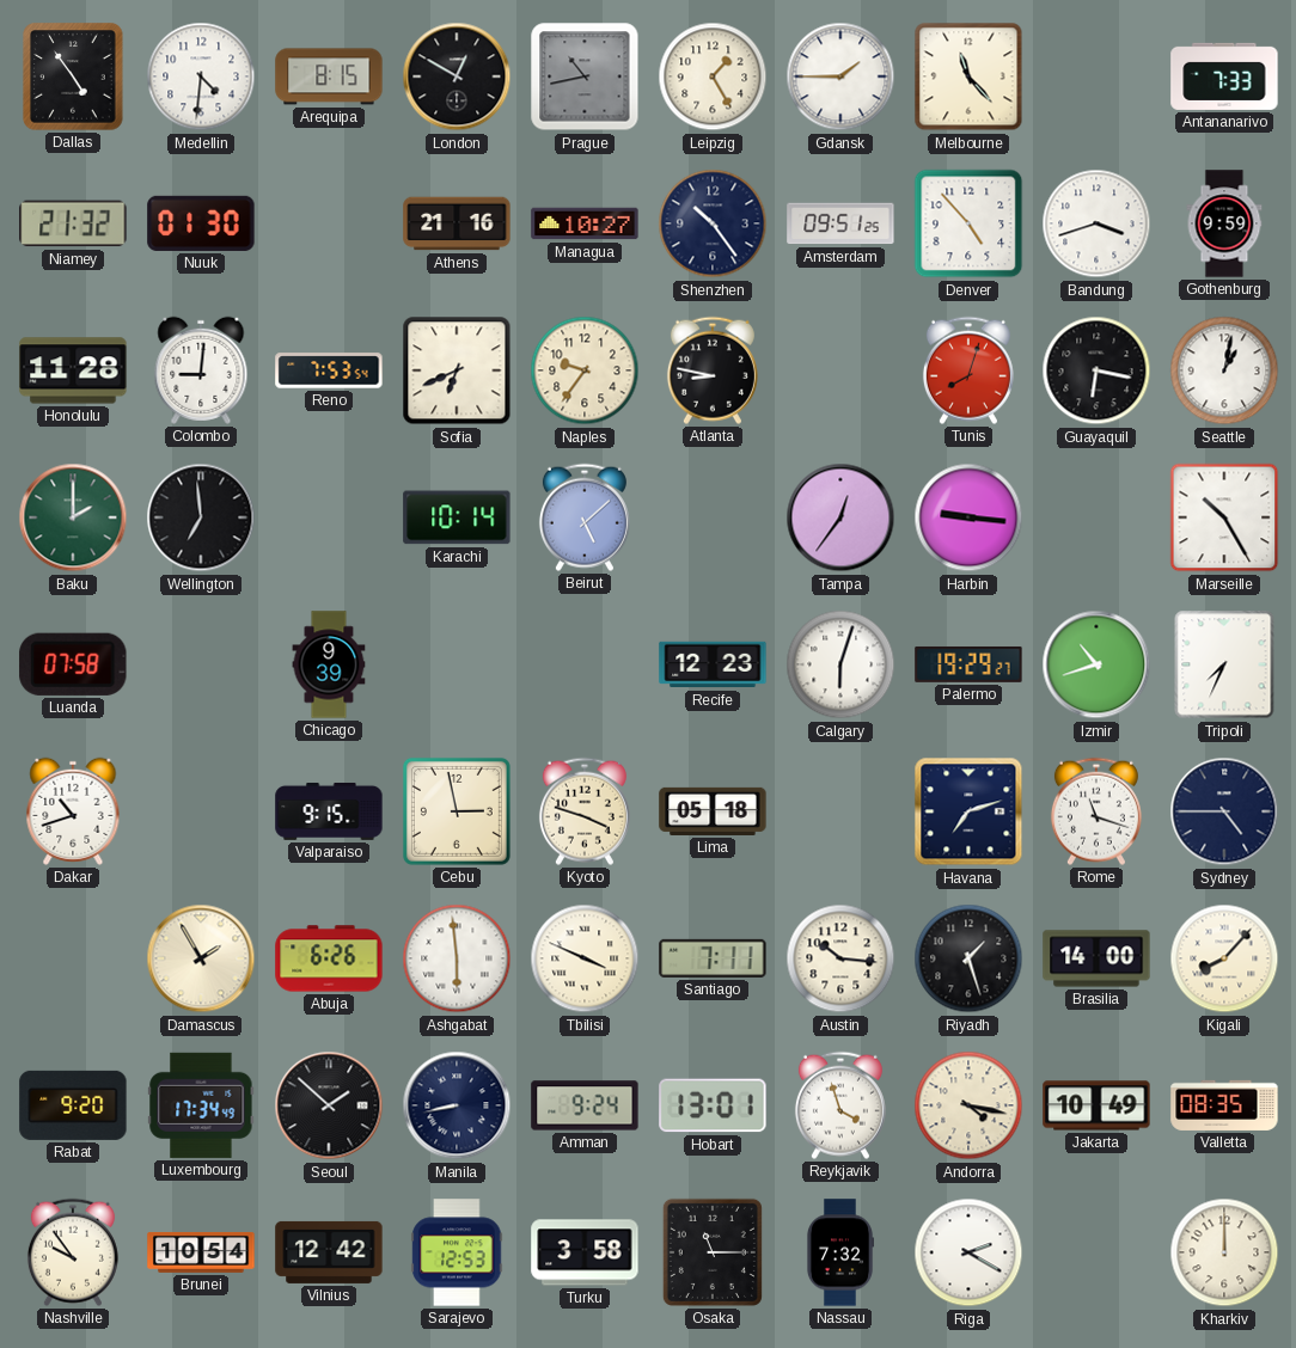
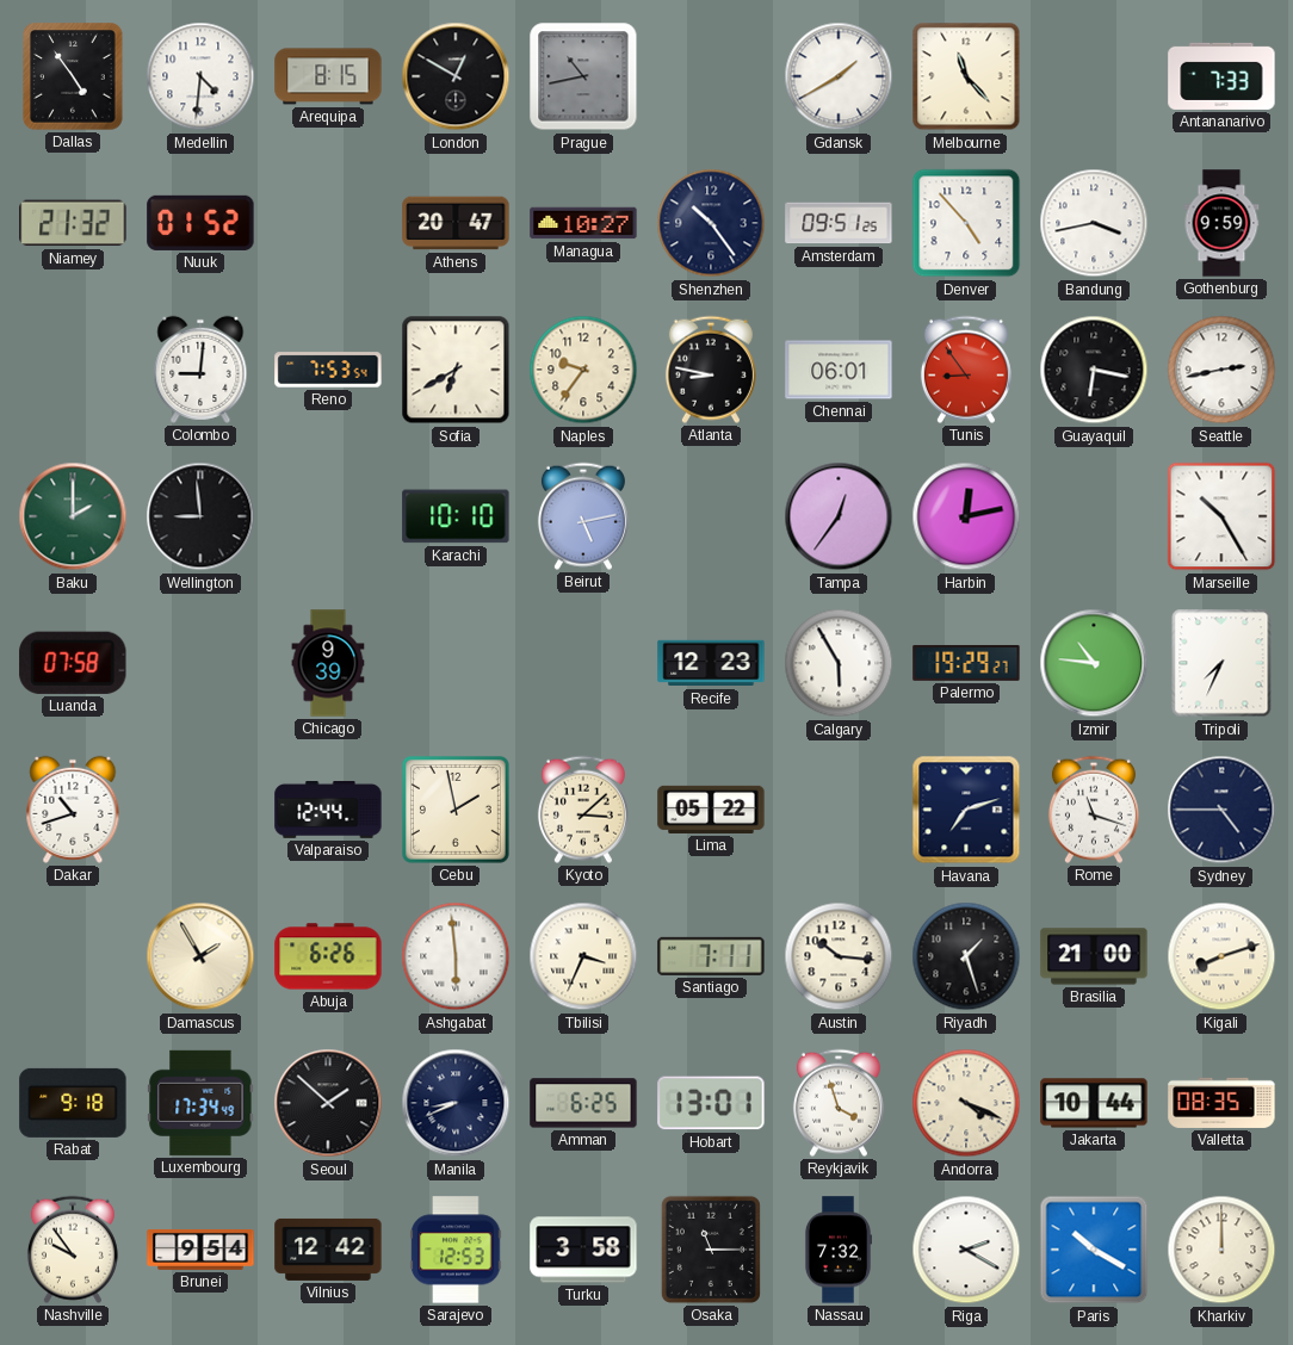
Leipzig: 1:25 -> none (713, 76)
Gdansk: 1:45 -> 1:40 (839, 76)
Nuuk: 01:30 -> 01:52 (200, 223)
Athens: 21:16 -> 20:47 (456, 223)
Bandung: 3:42 -> 3:43 (1094, 223)
Honolulu: 11:28 -> none (73, 370)
Sofia: 6:41 -> 6:40 (456, 370)
Chennai: none -> 06:01 (839, 370)
Tunis: 8:03 -> 8:54 (966, 370)
Seattle: 1:02 -> 2:43 (1221, 370)
Wellington: 6:59 -> 8:59 (200, 516)
Karachi: 10:14 -> 10:10 (456, 516)
Beirut: 5:08 -> 5:13 (583, 516)
Harbin: 9:16 -> 12:13 (966, 516)
Calgary: 6:03 -> 5:55 (839, 663)
Izmir: 10:42 -> 10:46 (1094, 663)
Valparaiso: 9:15 -> 12:44 (328, 810)
Cebu: 2:58 -> 1:58 (456, 810)
Kyoto: 3:48 -> 3:08 (583, 810)
Lima: 05:18 -> 05:22 (711, 810)
Tbilisi: 3:49 -> 3:34 (583, 956)
Brasilia: 14:00 -> 21:00 (1094, 956)
Kigali: 8:07 -> 8:12 (1221, 956)
Rabat: 9:20 -> 9:18 (73, 1103)
Manila: 8:43 -> 8:41 (456, 1103)
Amman: 9:24 -> 6:25 (583, 1103)
Andorra: 4:17 -> 4:19 (966, 1103)
Jakarta: 10:49 -> 10:44 (1094, 1103)
Brunei: 10:54 -> 9:54 (200, 1250)
Paris: none -> 10:20 (1094, 1250)
